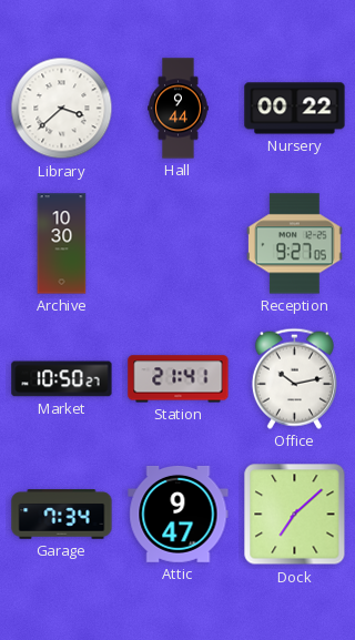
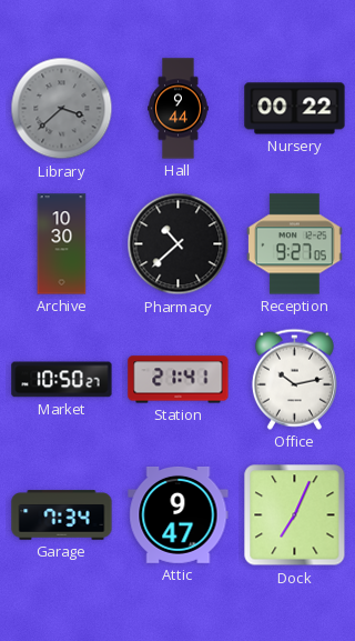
Library dial: white -> grey (62, 109)
Pharmacy: none -> 10:38 (179, 244)
Dock: 7:08 -> 7:04 (295, 515)
